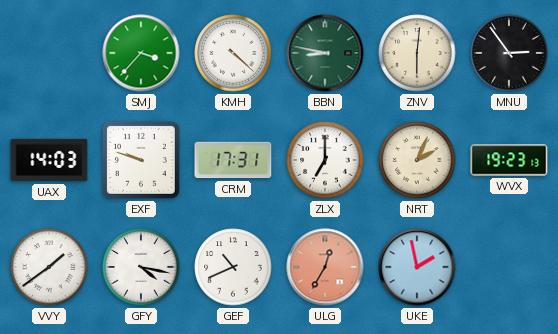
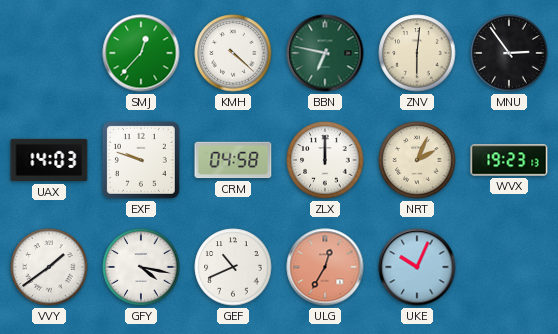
SMJ: 3:37 -> 12:37 (141, 53)
BBN: 8:47 -> 6:47 (325, 53)
CRM: 17:31 -> 04:58 (233, 160)
ZLX: 7:00 -> 12:00 (325, 160)
UKE: 1:58 -> 10:04 (417, 267)
